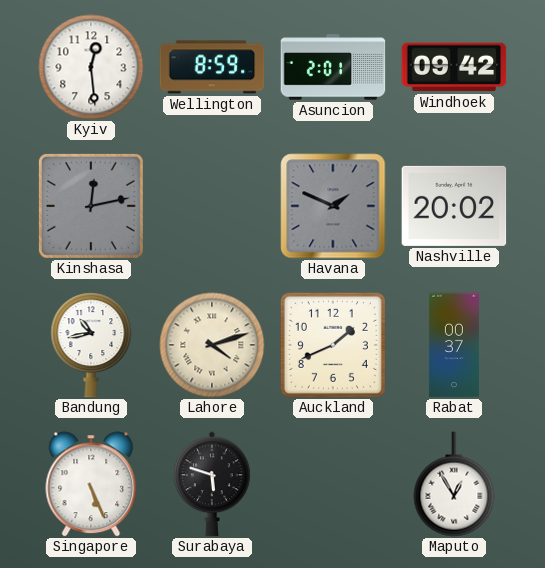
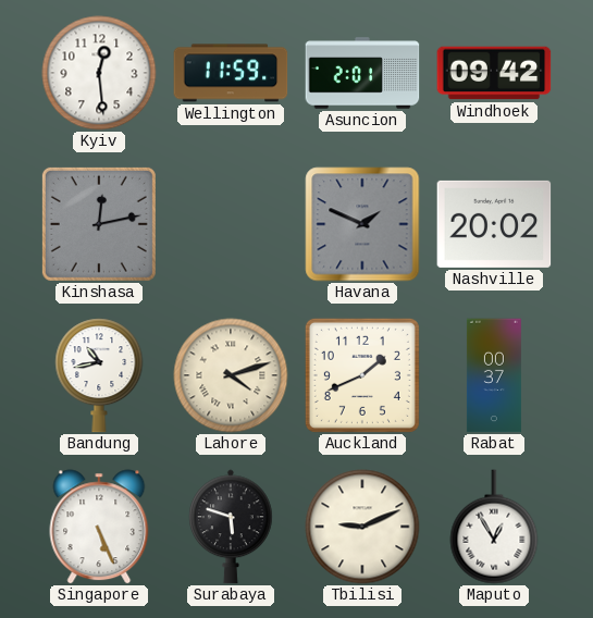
Wellington: 8:59 -> 11:59 (231, 73)
Tbilisi: none -> 9:11 (362, 527)
